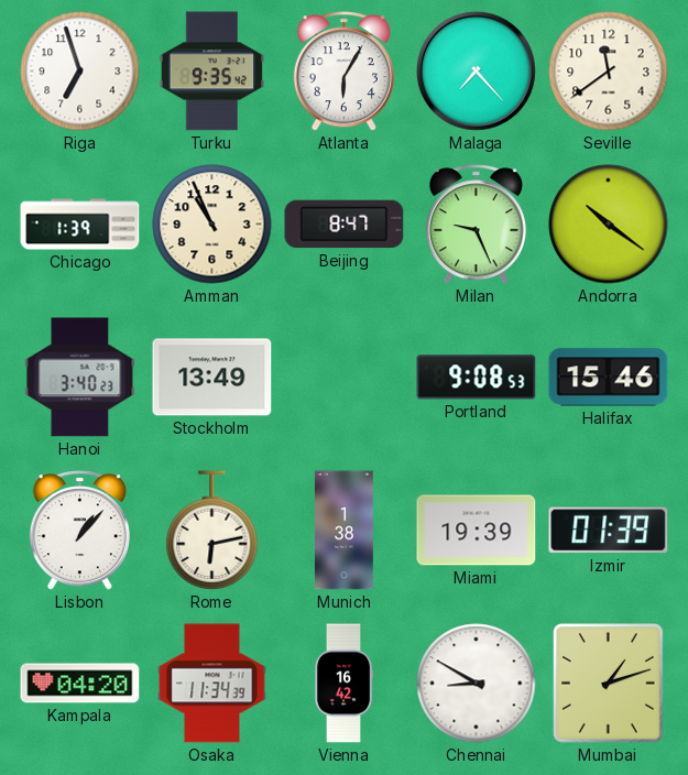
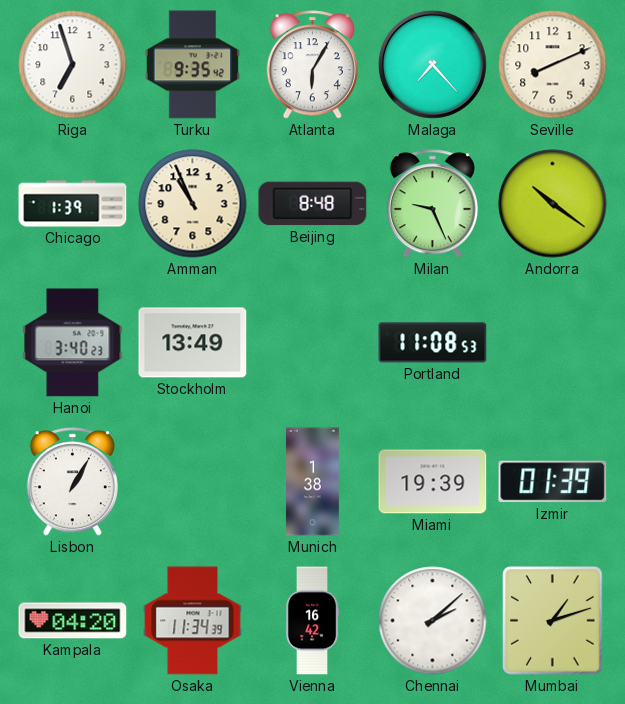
Seville: 11:39 -> 8:11 (553, 65)
Beijing: 8:47 -> 8:48 (313, 204)
Portland: 9:08 -> 11:08 (433, 343)
Halifax: 15:46 -> none (609, 378)
Lisbon: 1:07 -> 1:05 (72, 482)
Rome: 6:13 -> none (212, 531)
Chennai: 8:50 -> 2:08 (433, 621)
